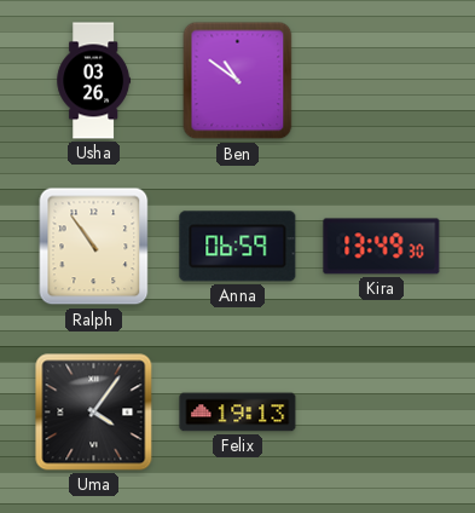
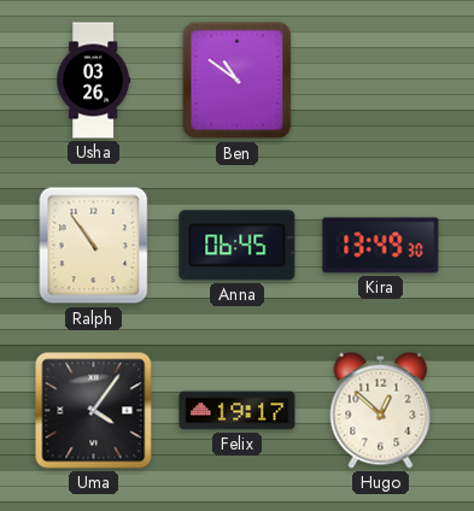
Anna: 06:59 -> 06:45 (238, 246)
Felix: 19:13 -> 19:17 (238, 411)
Hugo: none -> 12:52 (381, 410)
